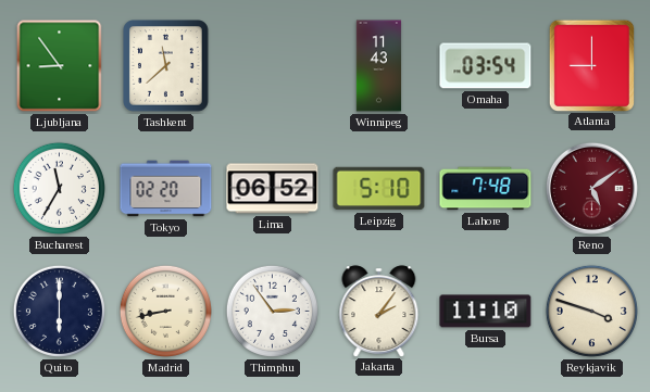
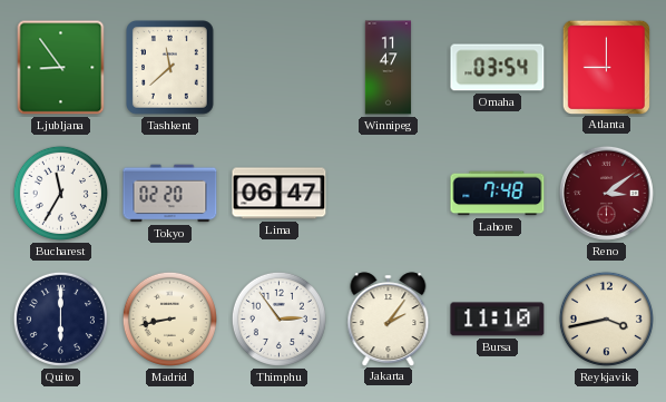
Winnipeg: 11:43 -> 11:47 (389, 68)
Lima: 06:52 -> 06:47 (280, 194)
Leipzig: 5:10 -> none (379, 189)
Reno: 5:09 -> 3:09 (606, 193)
Reykjavik: 3:48 -> 3:43 (606, 318)
